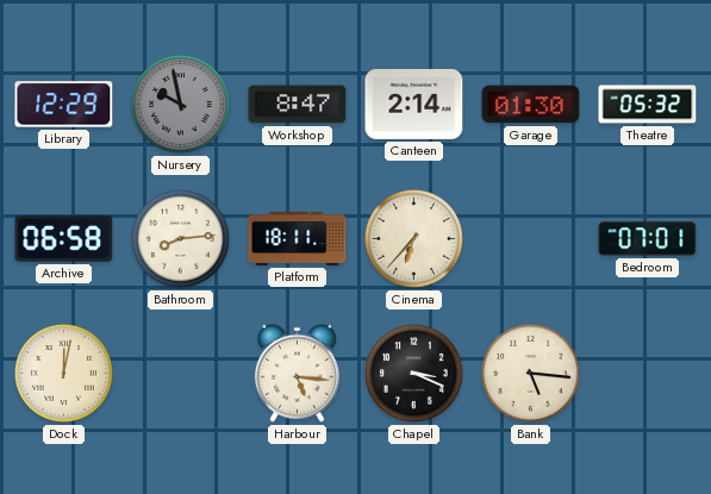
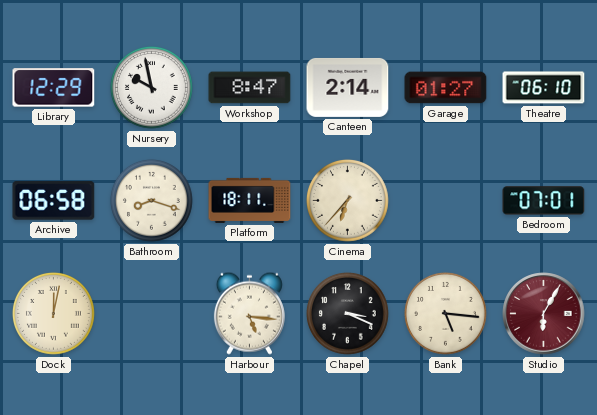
Nursery dial: grey -> white (151, 87)
Garage: 01:30 -> 01:27 (446, 88)
Theatre: 05:32 -> 06:10 (544, 88)
Bathroom: 8:14 -> 8:18 (151, 200)
Studio: none -> 6:05 (544, 314)
